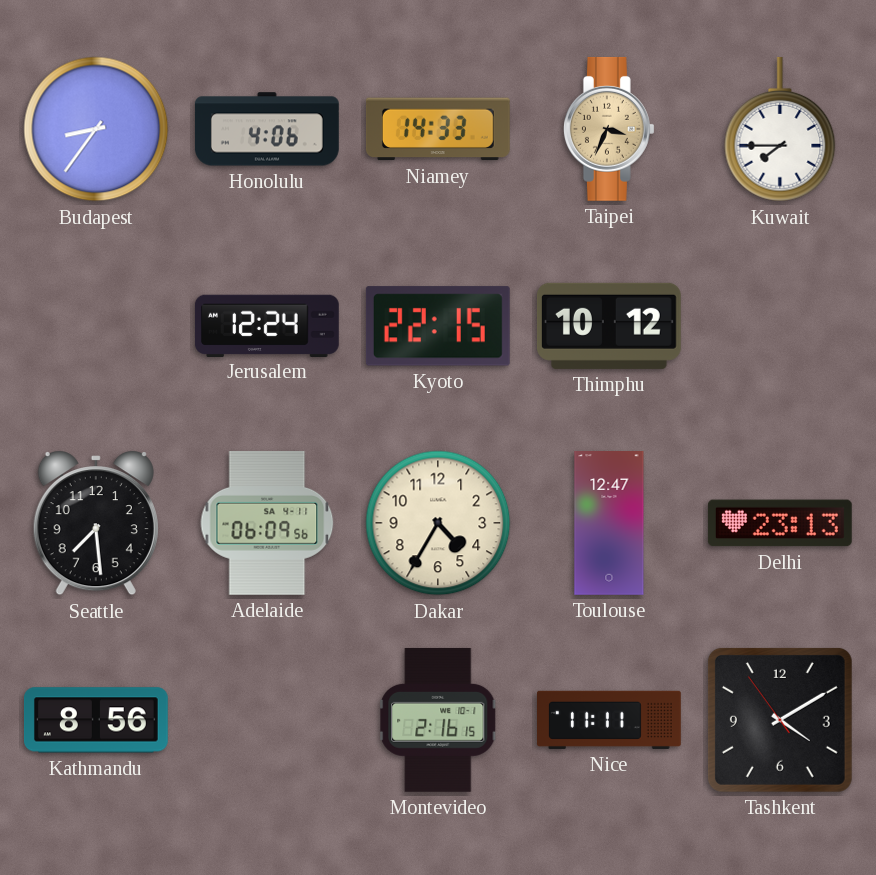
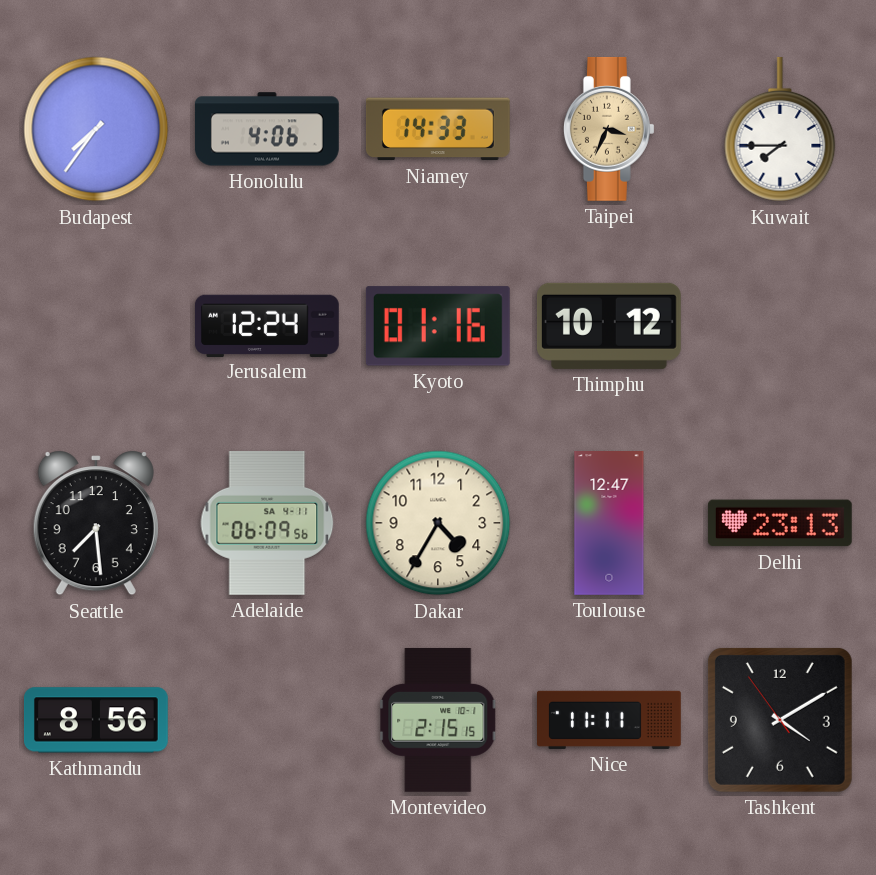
Budapest: 8:36 -> 7:36 (96, 129)
Kyoto: 22:15 -> 01:16 (438, 326)
Montevideo: 2:16 -> 2:15 (438, 720)
